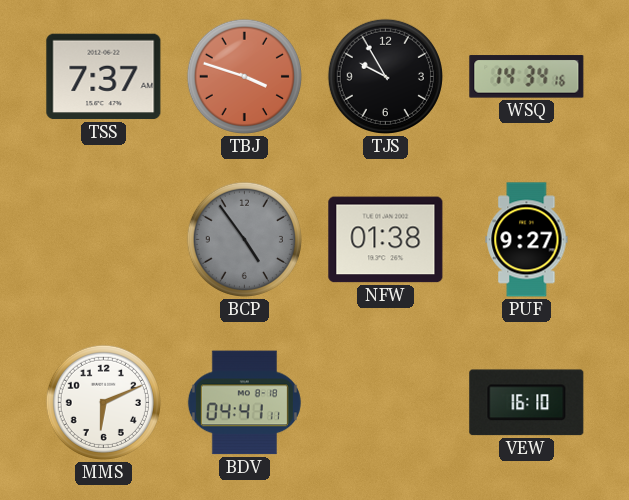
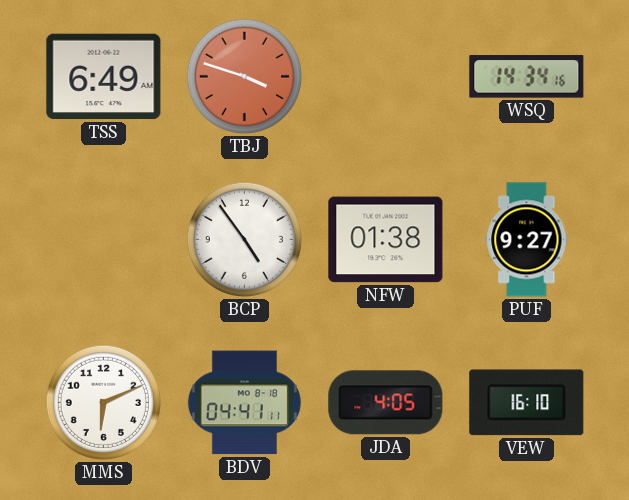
TSS: 7:37 -> 6:49 (104, 77)
TJS: 9:55 -> none (385, 76)
BCP dial: grey -> white (244, 239)
JDA: none -> 4:05 (386, 403)
